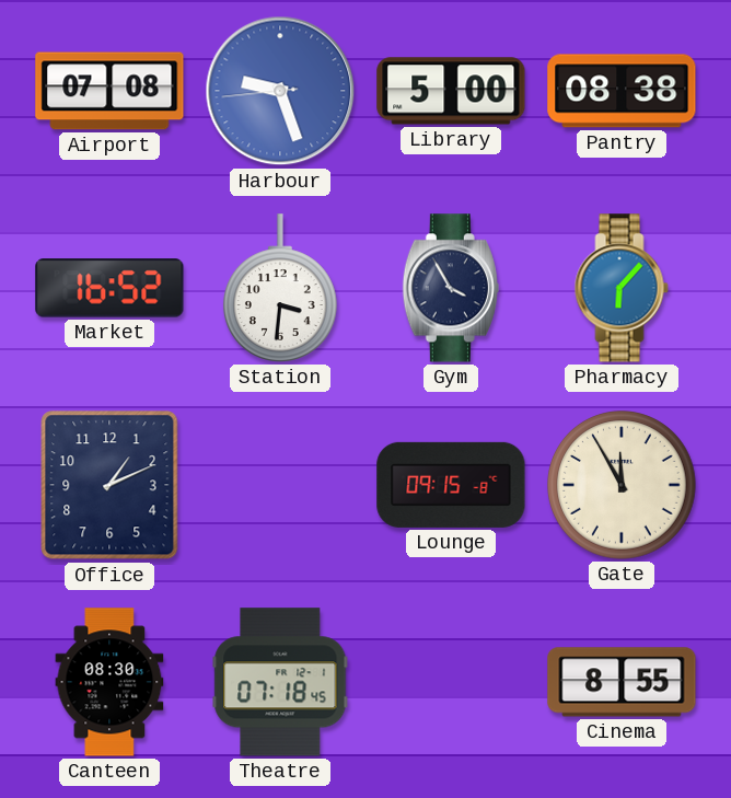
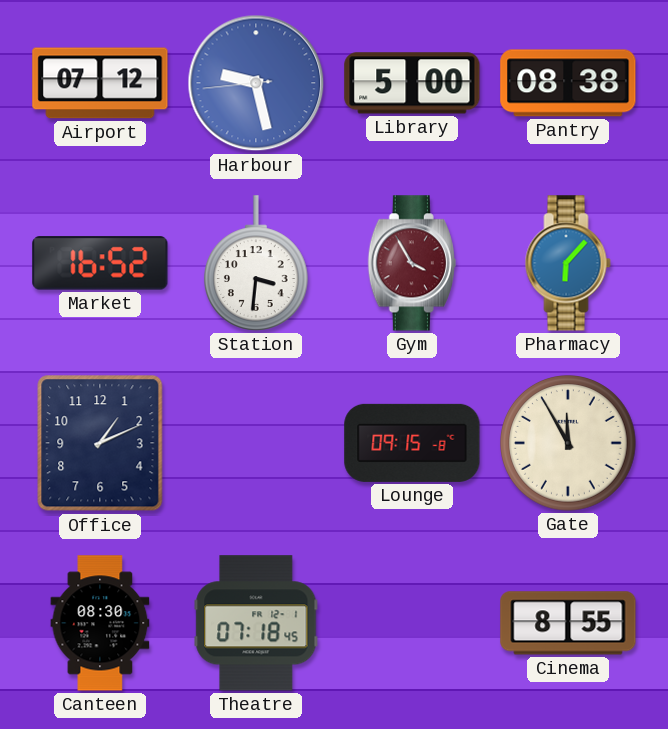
Airport: 07:08 -> 07:12 (100, 83)
Harbour: 9:26 -> 9:27 (256, 83)
Gym dial: navy -> burgundy (412, 263)
